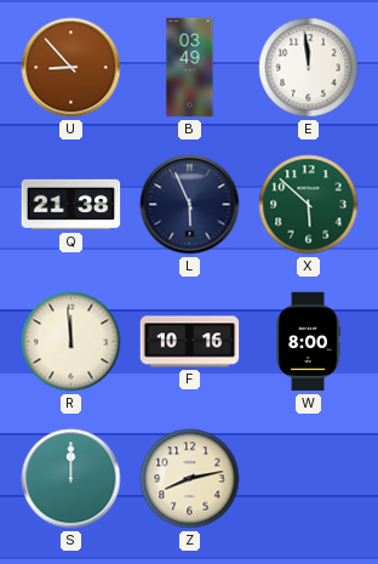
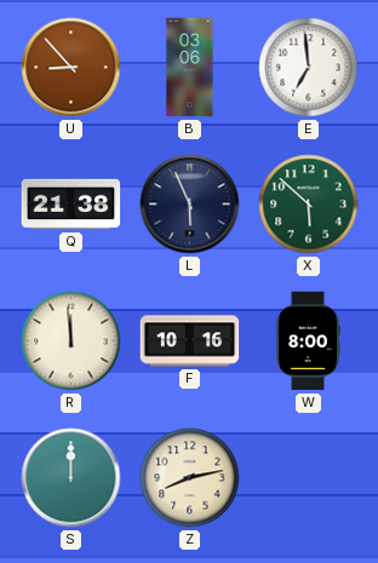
B: 03:49 -> 03:06 (190, 68)
E: 11:59 -> 6:59 (309, 68)
